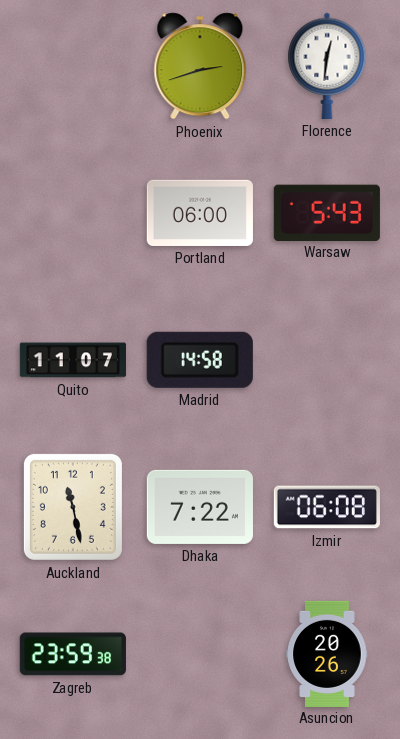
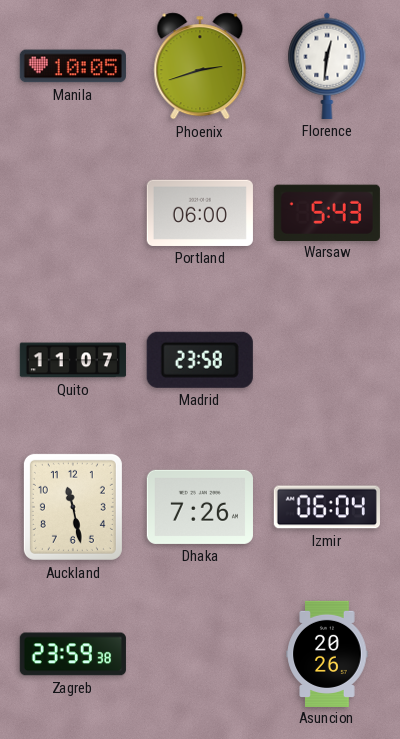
Manila: none -> 10:05 (73, 66)
Madrid: 14:58 -> 23:58 (200, 360)
Dhaka: 7:22 -> 7:26 (200, 507)
Izmir: 06:08 -> 06:04 (327, 507)
